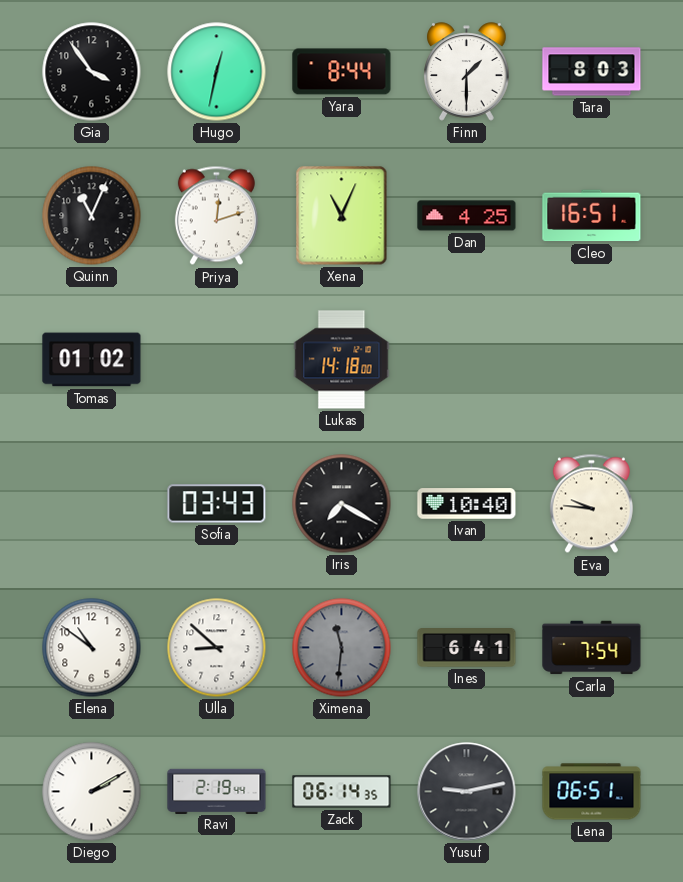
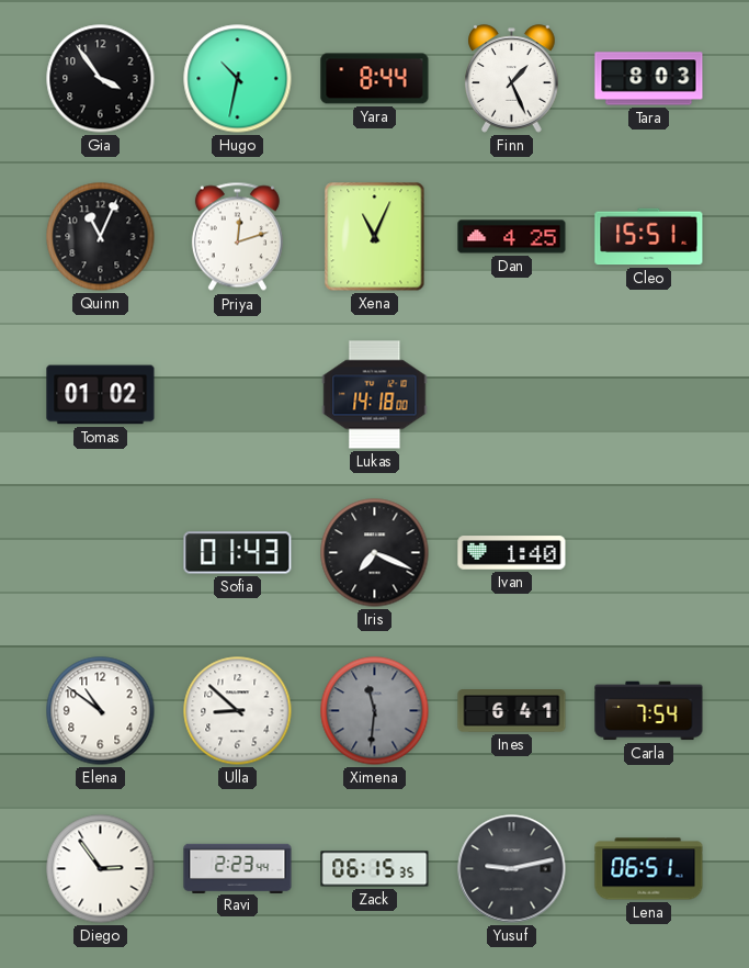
Hugo: 12:32 -> 10:32 (238, 79)
Finn: 1:30 -> 1:26 (512, 79)
Cleo: 16:51 -> 15:51 (649, 237)
Sofia: 03:43 -> 01:43 (238, 553)
Iris: 7:20 -> 7:19 (375, 553)
Ivan: 10:40 -> 1:40 (512, 553)
Eva: 9:46 -> none (591, 504)
Diego: 2:10 -> 2:54 (101, 869)
Ravi: 2:19 -> 2:23 (238, 868)
Zack: 06:14 -> 06:15 (375, 869)
